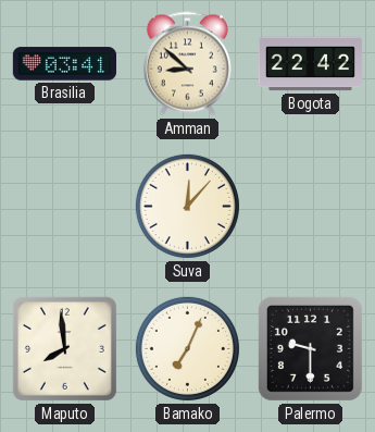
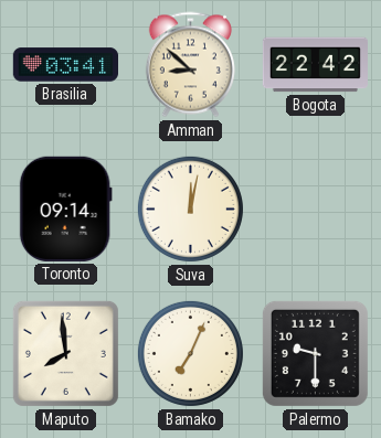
Toronto: none -> 09:14 (65, 209)
Suva: 12:07 -> 12:02 (190, 209)
